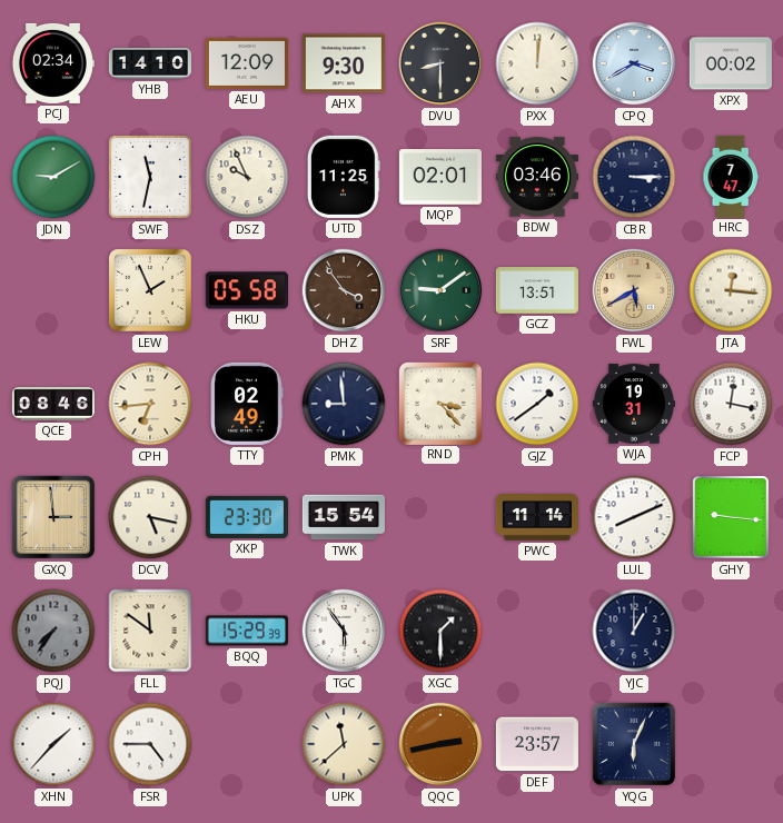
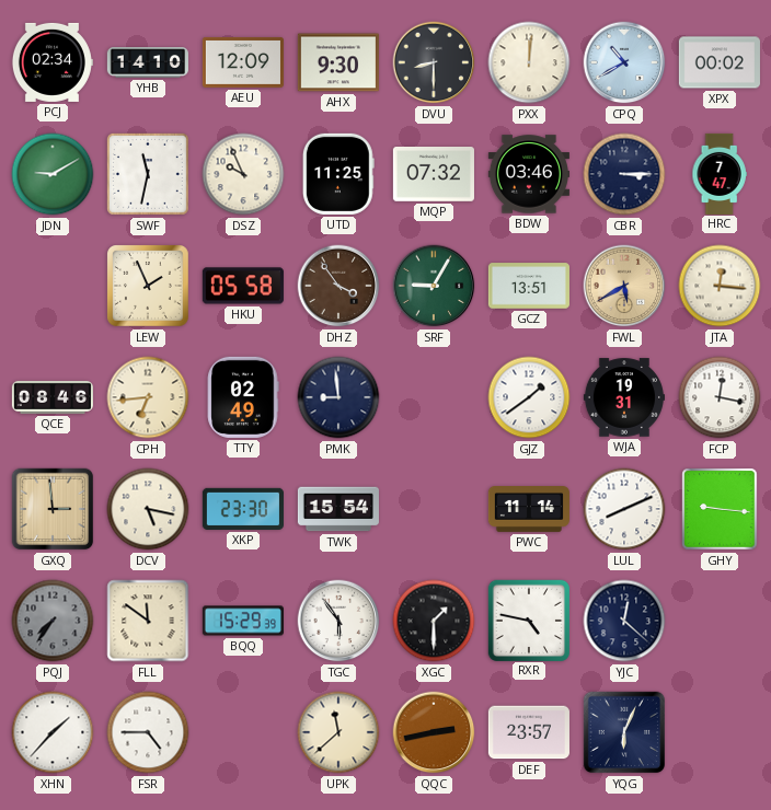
CPQ: 3:40 -> 10:40 (624, 62)
MQP: 02:01 -> 07:32 (434, 175)
SRF: 9:09 -> 9:05 (434, 286)
RND: 3:23 -> none (439, 403)
RXR: none -> 4:47 (528, 620)
YJC: 1:00 -> 12:22 (624, 621)
